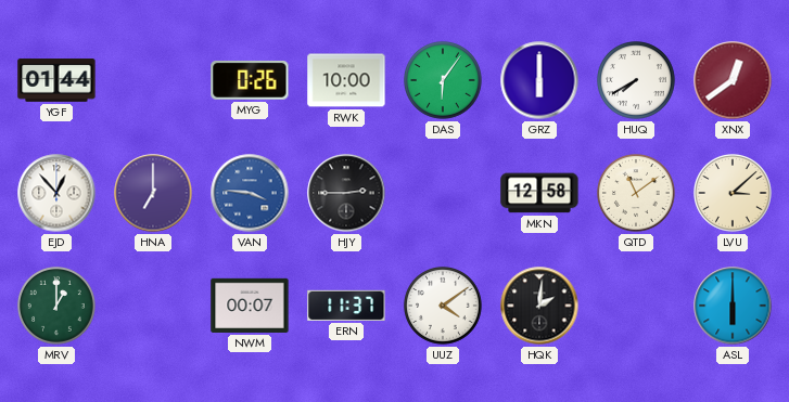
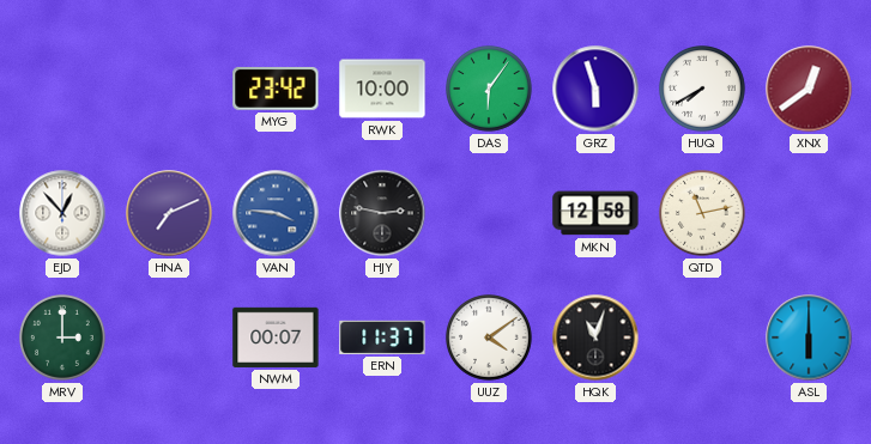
YGF: 01:44 -> none (56, 80)
MYG: 0:26 -> 23:42 (276, 89)
GRZ: 6:00 -> 5:57 (595, 89)
HNA: 7:00 -> 7:11 (169, 213)
HJY: 2:45 -> 2:47 (382, 213)
QTD: 11:09 -> 11:13 (703, 214)
LVU: 3:08 -> none (734, 194)
MRV: 1:00 -> 3:00 (63, 339)
HQK: 2:01 -> 11:03 (595, 337)
